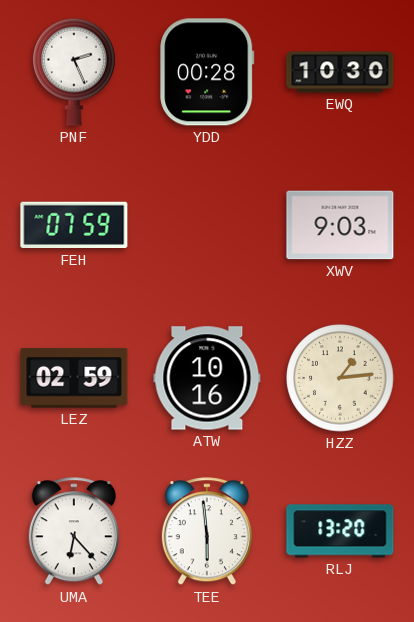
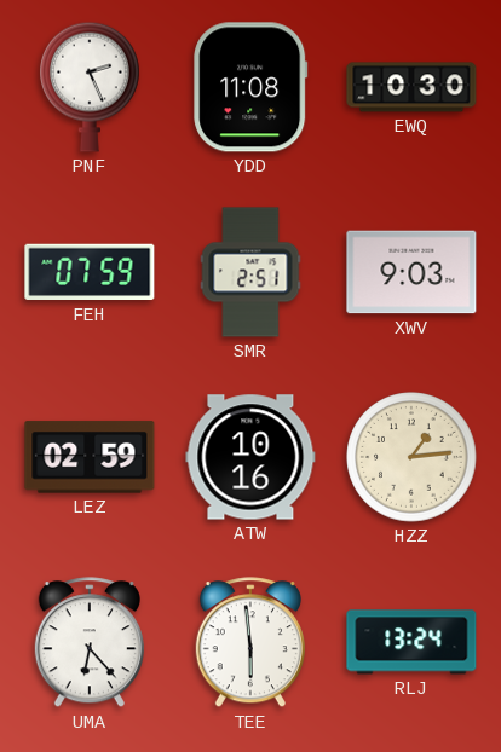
YDD: 00:28 -> 11:08 (250, 87)
SMR: none -> 2:51 (250, 272)
RLJ: 13:20 -> 13:24 (411, 642)
